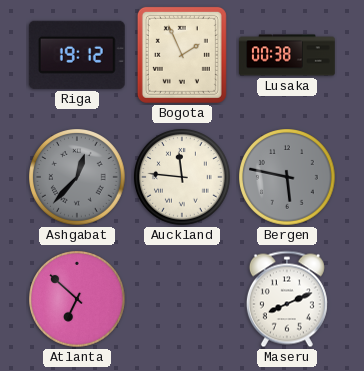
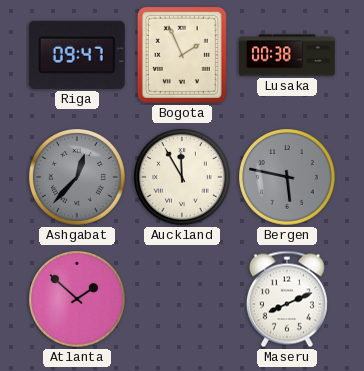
Riga: 19:12 -> 09:47 (77, 55)
Auckland: 11:46 -> 11:55 (183, 178)
Atlanta: 6:52 -> 1:52 (78, 300)
